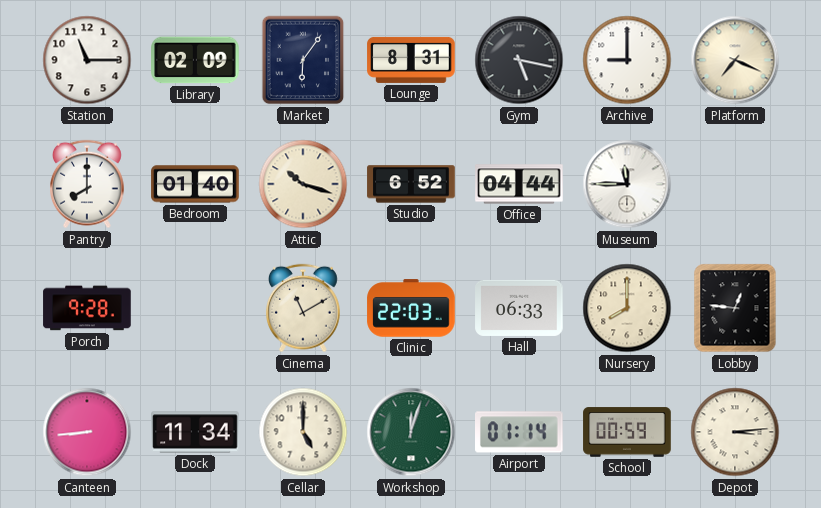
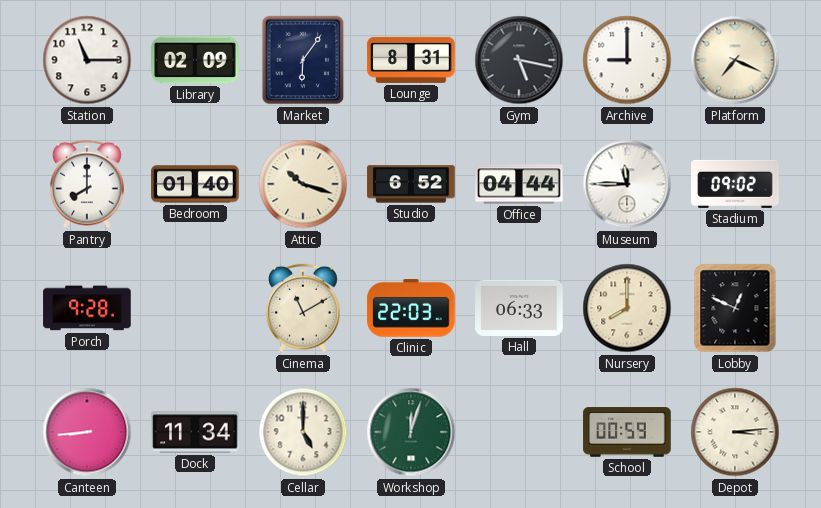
Stadium: none -> 09:02 (735, 184)
Lobby: 12:46 -> 12:49 (735, 308)
Airport: 01:14 -> none (520, 432)
